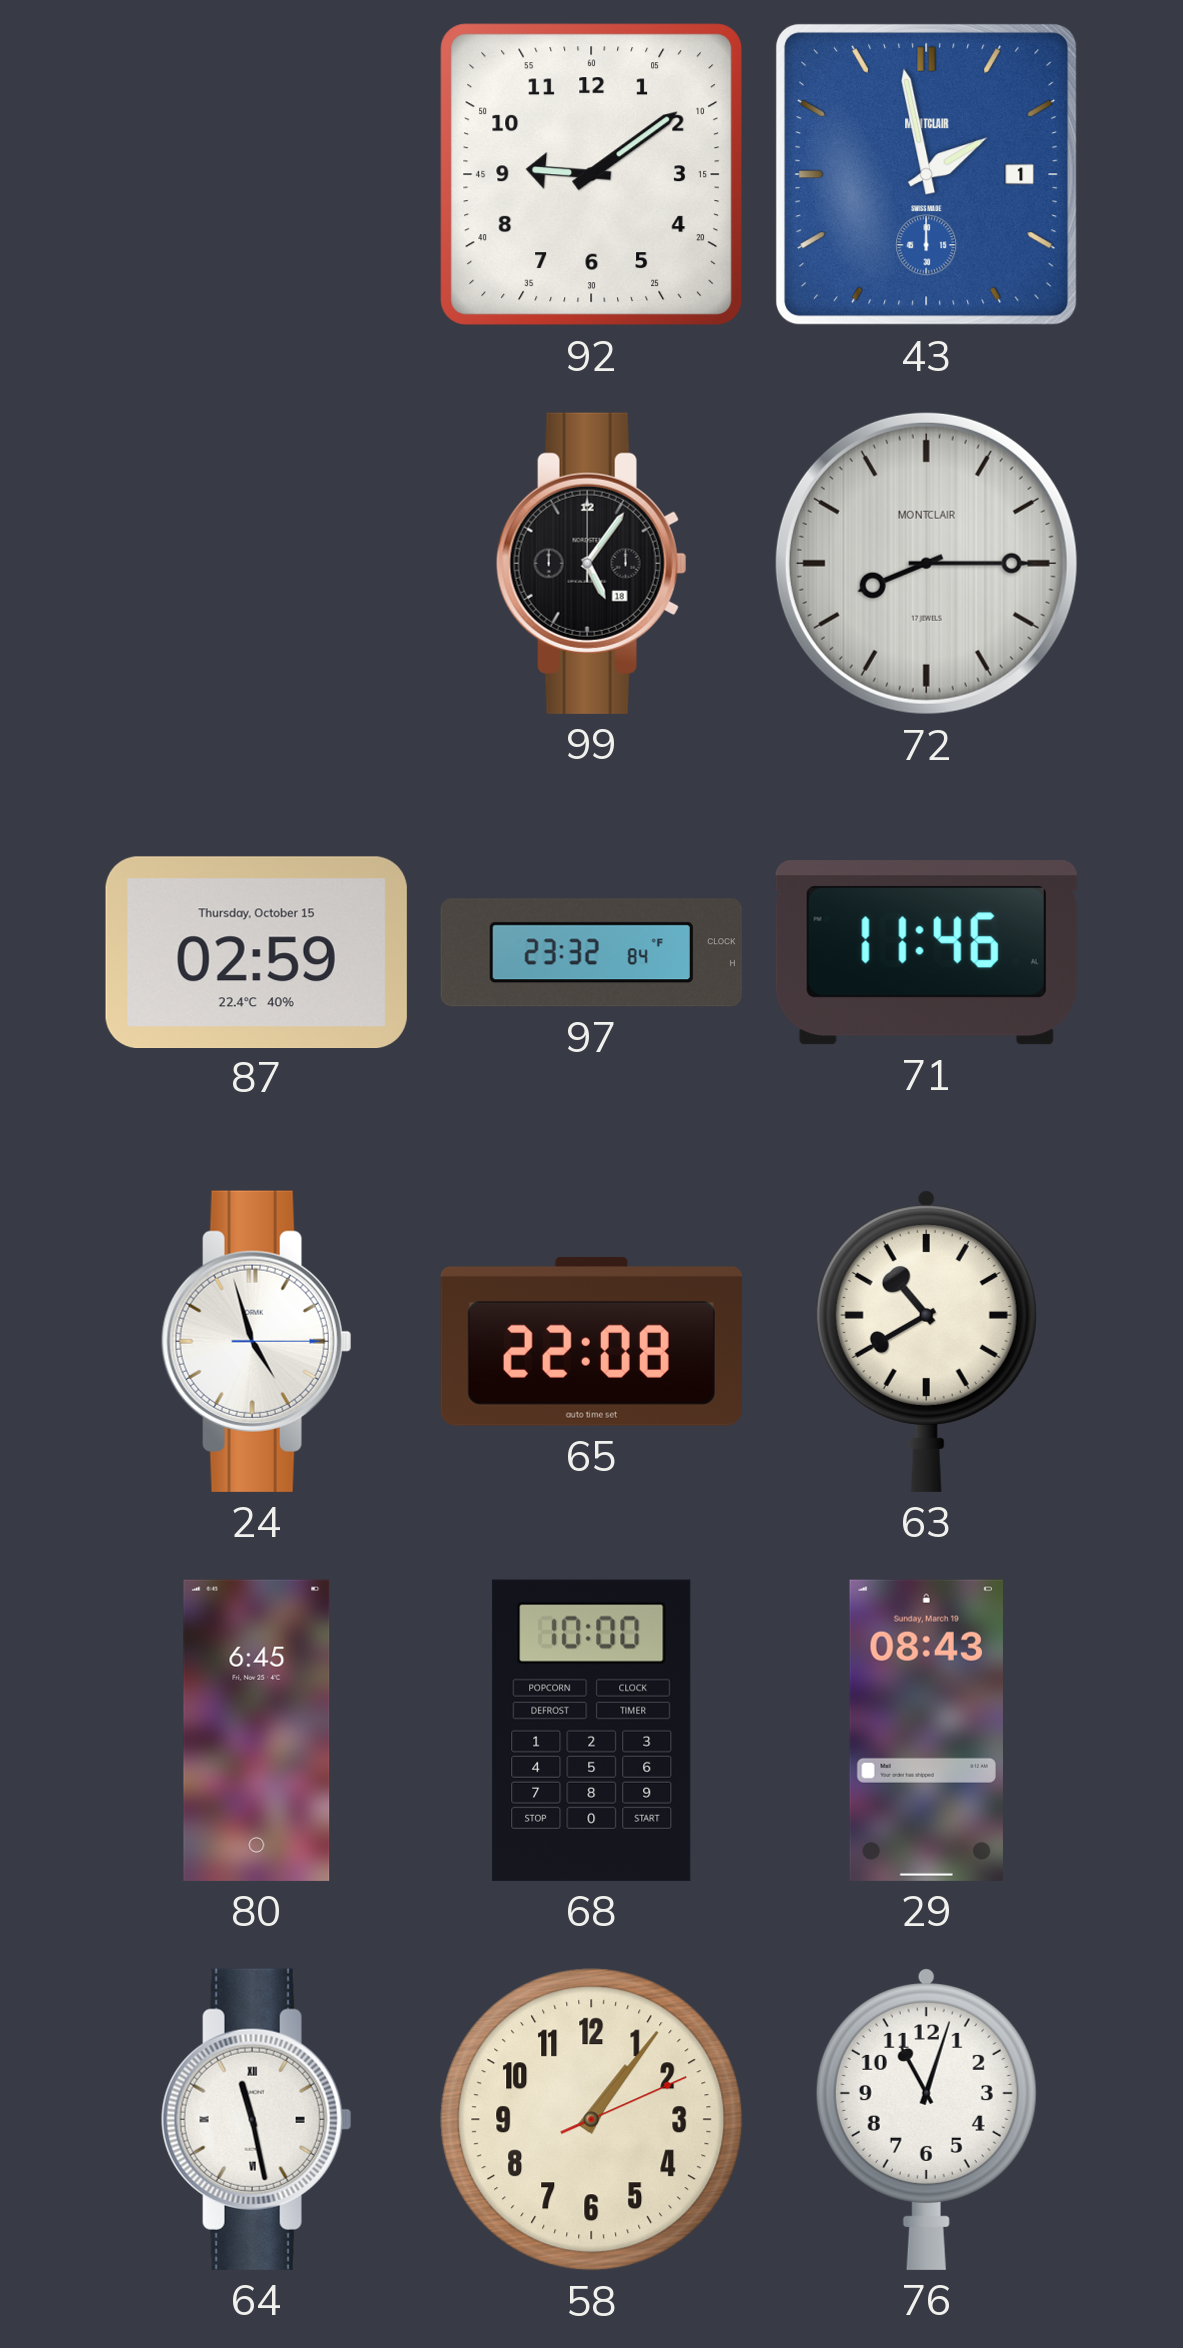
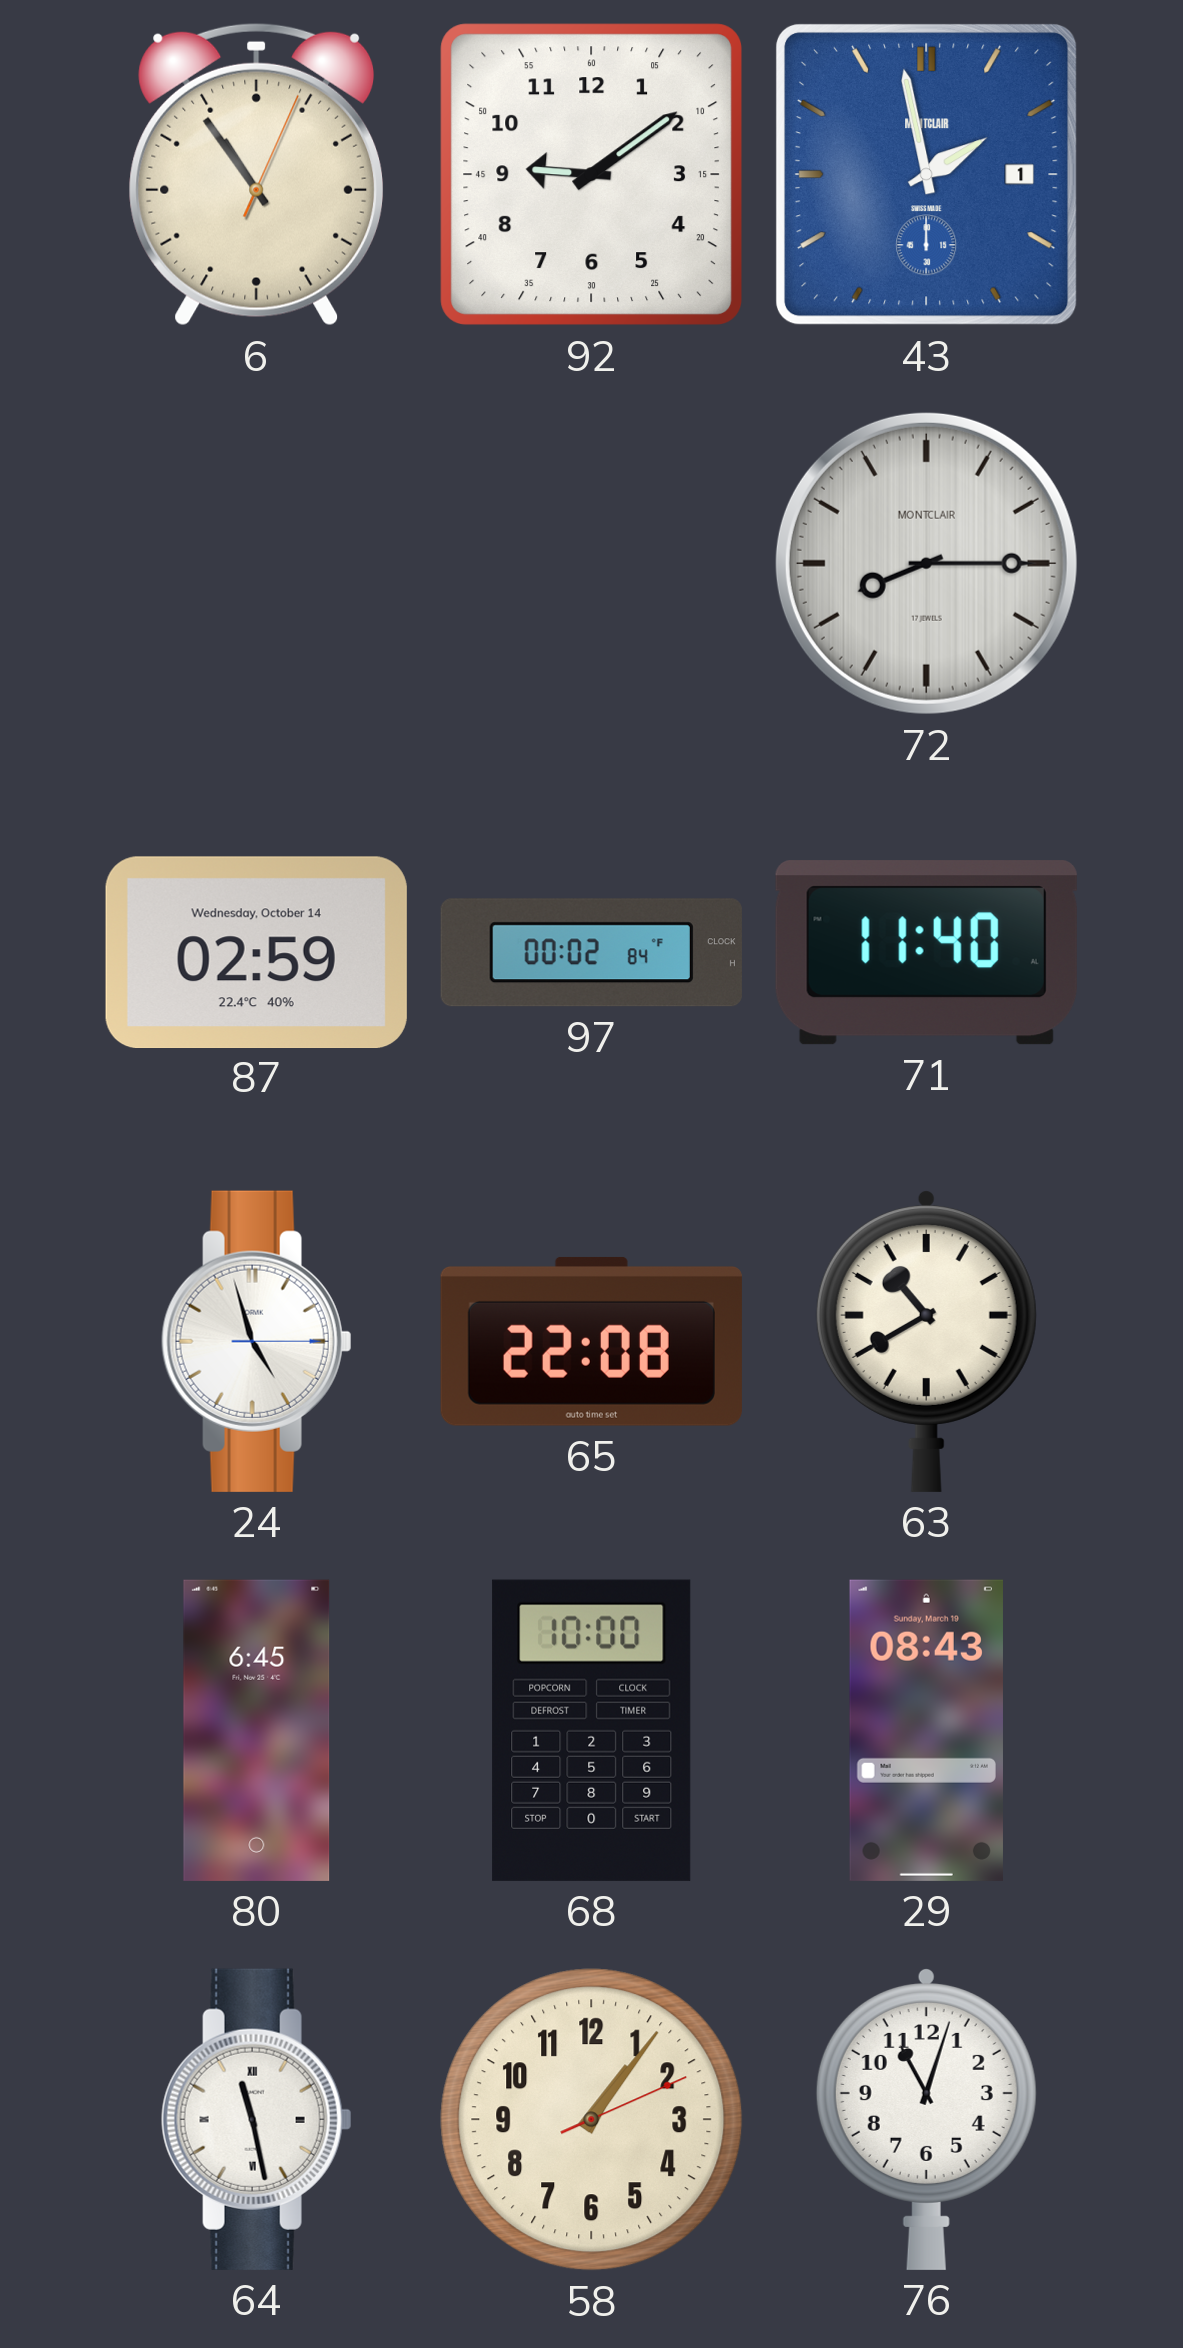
6: none -> 10:54 (257, 174)
99: 5:06 -> none (591, 563)
87 date: Thursday, October 15 -> Wednesday, October 14 (256, 952)
97: 23:32 -> 00:02 (591, 953)
71: 11:46 -> 11:40 (926, 953)
